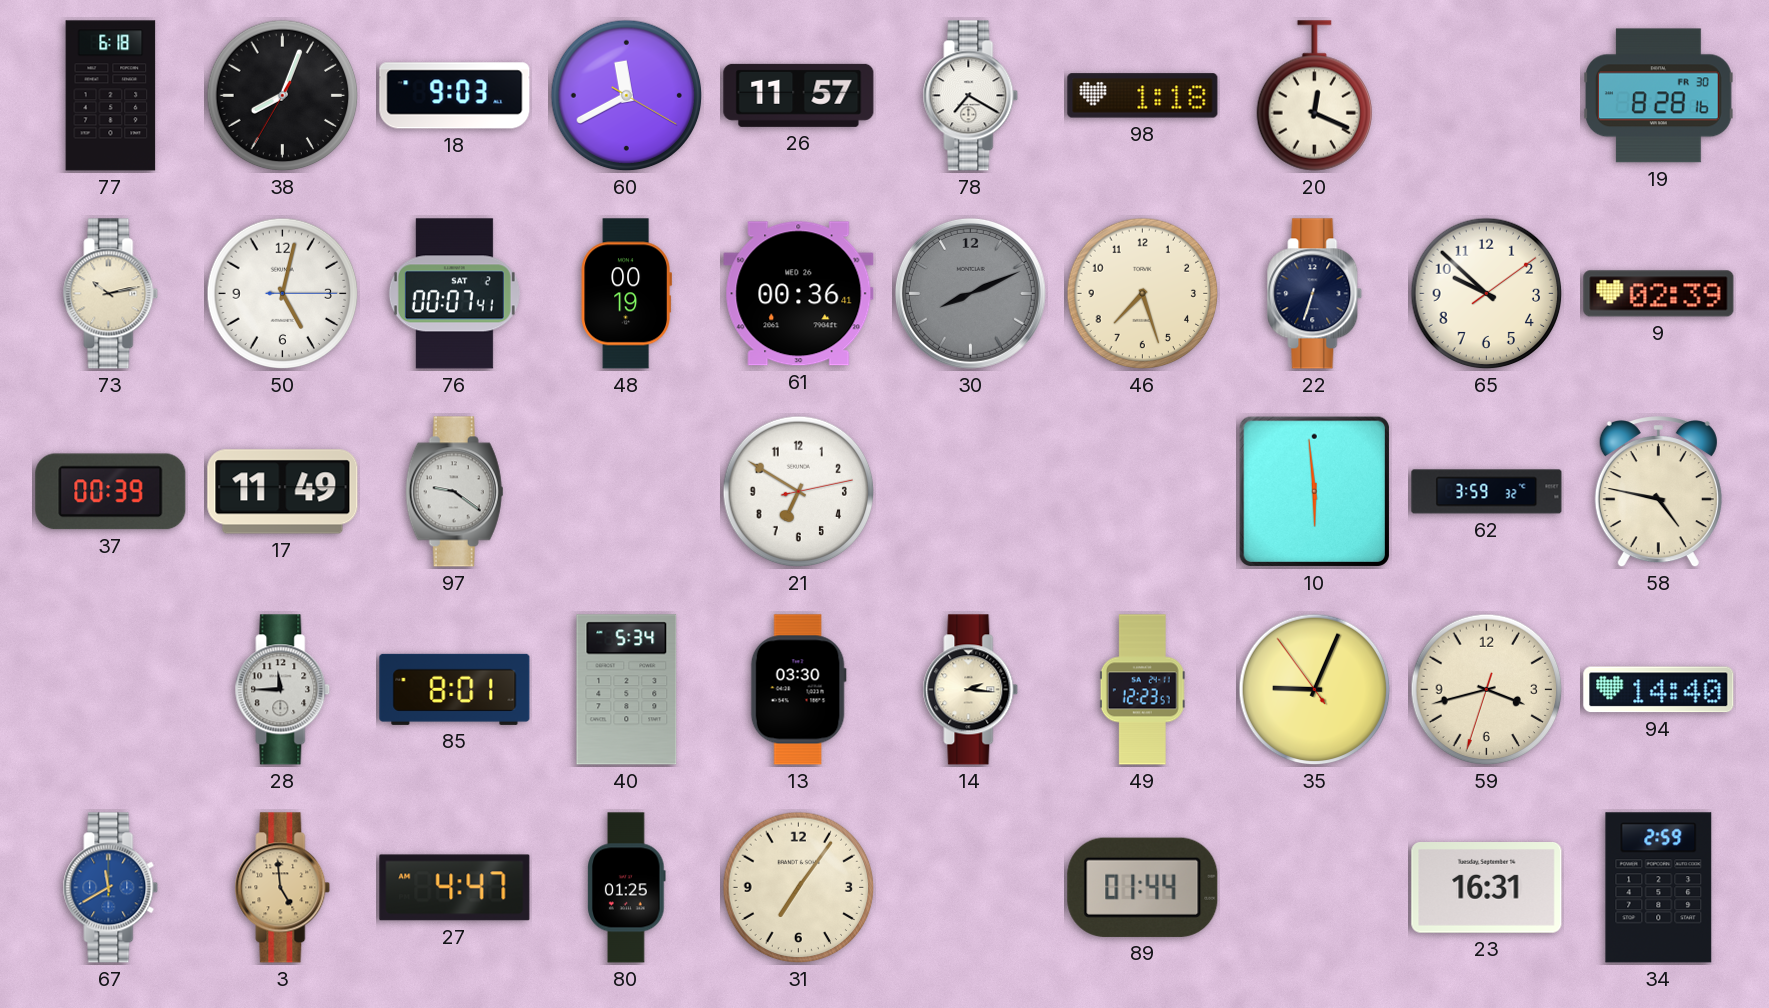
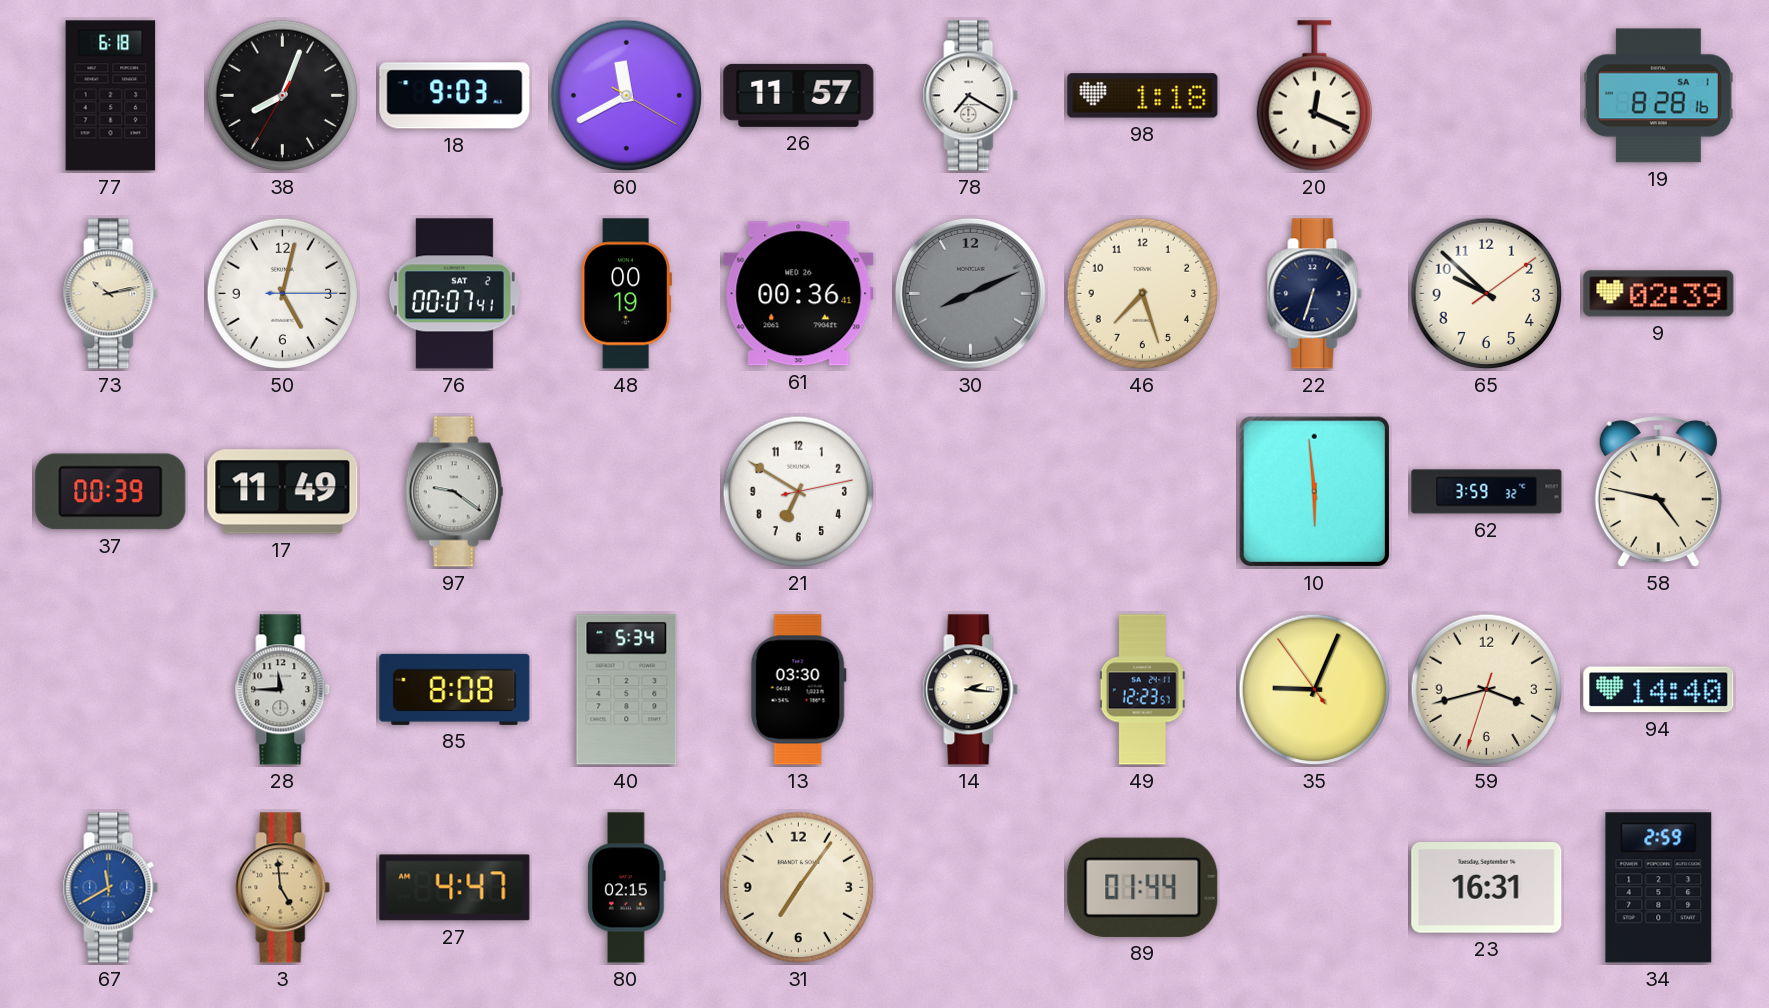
19 date: FR 30 -> SA 1 (1658, 96)
85: 8:01 -> 8:08 (455, 689)
80: 01:25 -> 02:15 (627, 888)
